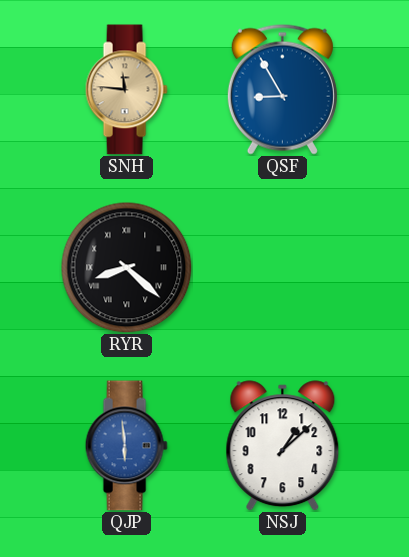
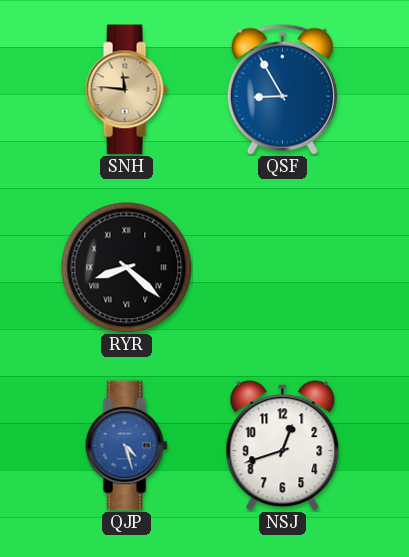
QJP: 5:59 -> 4:27 (126, 446)
NSJ: 1:08 -> 12:42 (283, 446)
